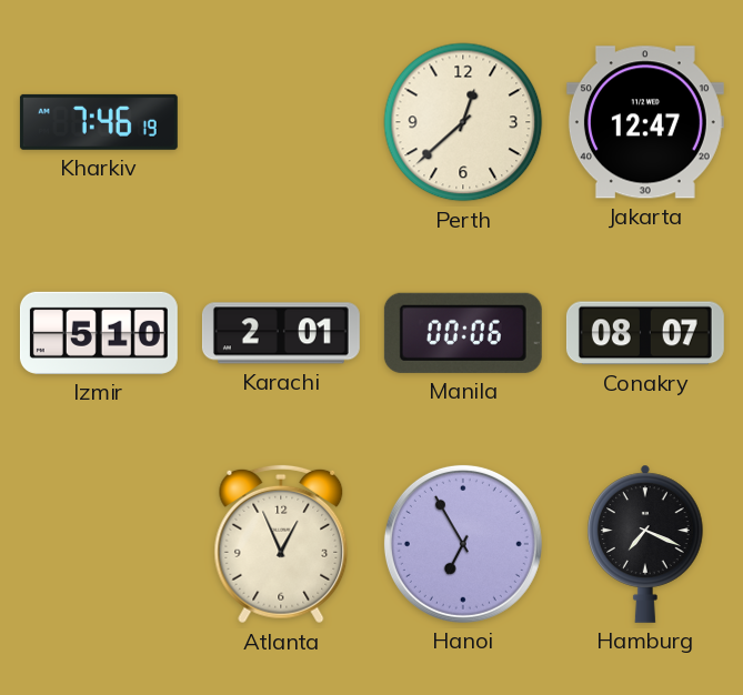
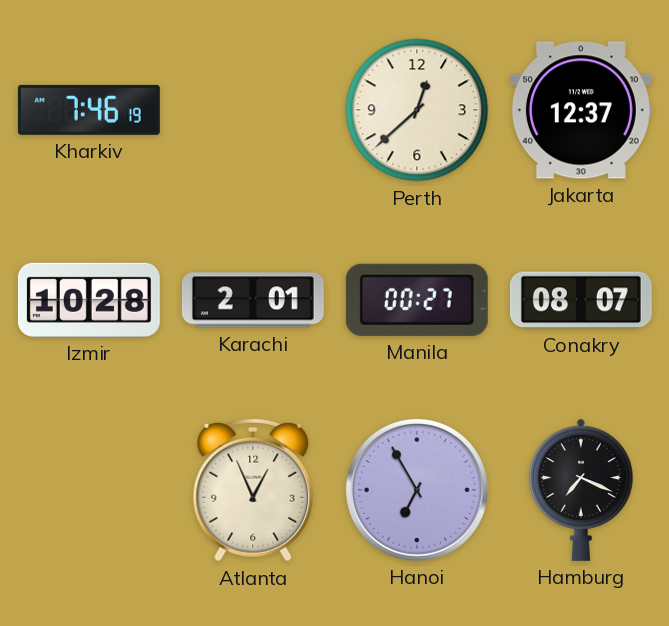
Jakarta: 12:47 -> 12:37 (581, 110)
Izmir: 5:10 -> 10:28 (89, 300)
Manila: 00:06 -> 00:27 (417, 300)
